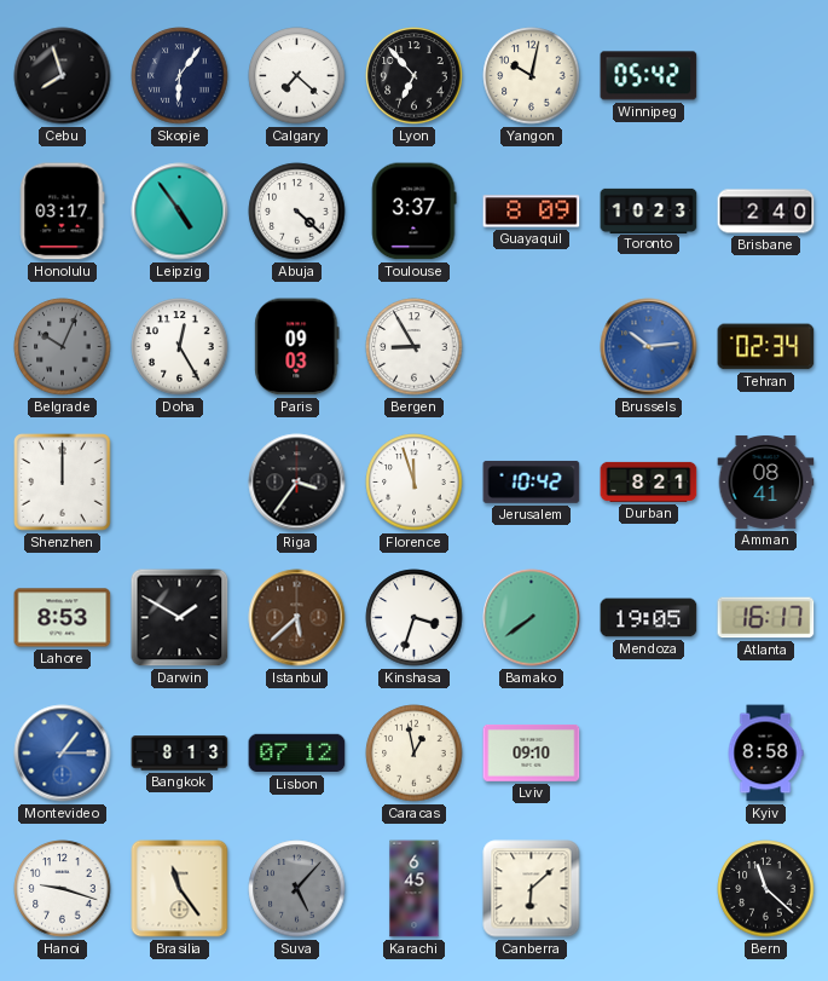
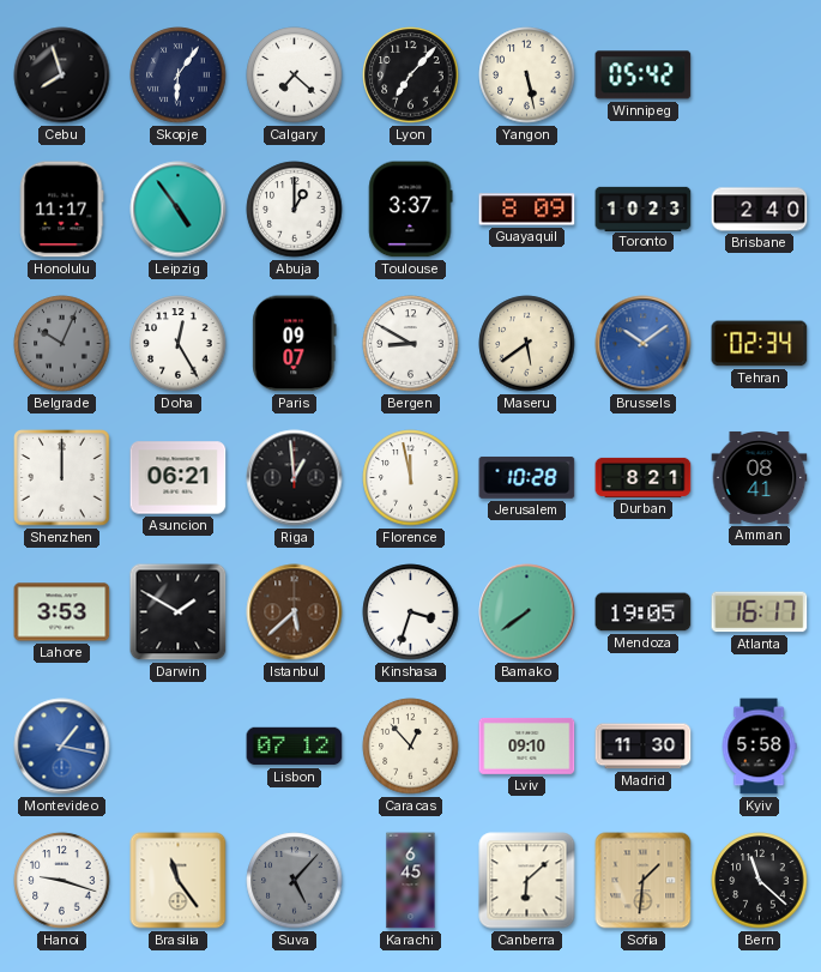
Lyon: 6:53 -> 7:07 (411, 76)
Yangon: 10:02 -> 5:28 (527, 76)
Honolulu: 03:17 -> 11:17 (62, 210)
Abuja: 4:22 -> 1:00 (295, 210)
Paris: 09:03 -> 09:07 (295, 344)
Bergen: 8:55 -> 8:50 (411, 344)
Maseru: none -> 5:39 (527, 344)
Brussels: 10:14 -> 10:09 (644, 344)
Asuncion: none -> 06:21 (179, 478)
Riga: 3:36 -> 12:59 (295, 478)
Florence: 11:57 -> 11:58 (411, 478)
Jerusalem: 10:42 -> 10:28 (527, 477)
Lahore: 8:53 -> 3:53 (62, 612)
Montevideo: 1:15 -> 1:17 (62, 747)
Bangkok: 8:13 -> none (180, 754)
Caracas: 12:58 -> 12:53 (411, 747)
Madrid: none -> 11:30 (644, 747)
Kyiv: 8:58 -> 5:58 (759, 747)
Sofia: none -> 1:31 (644, 881)
